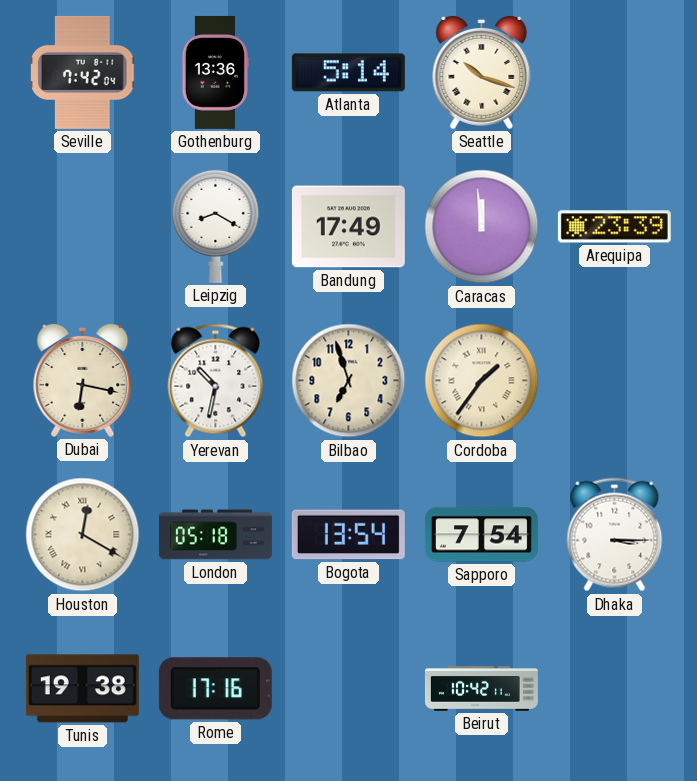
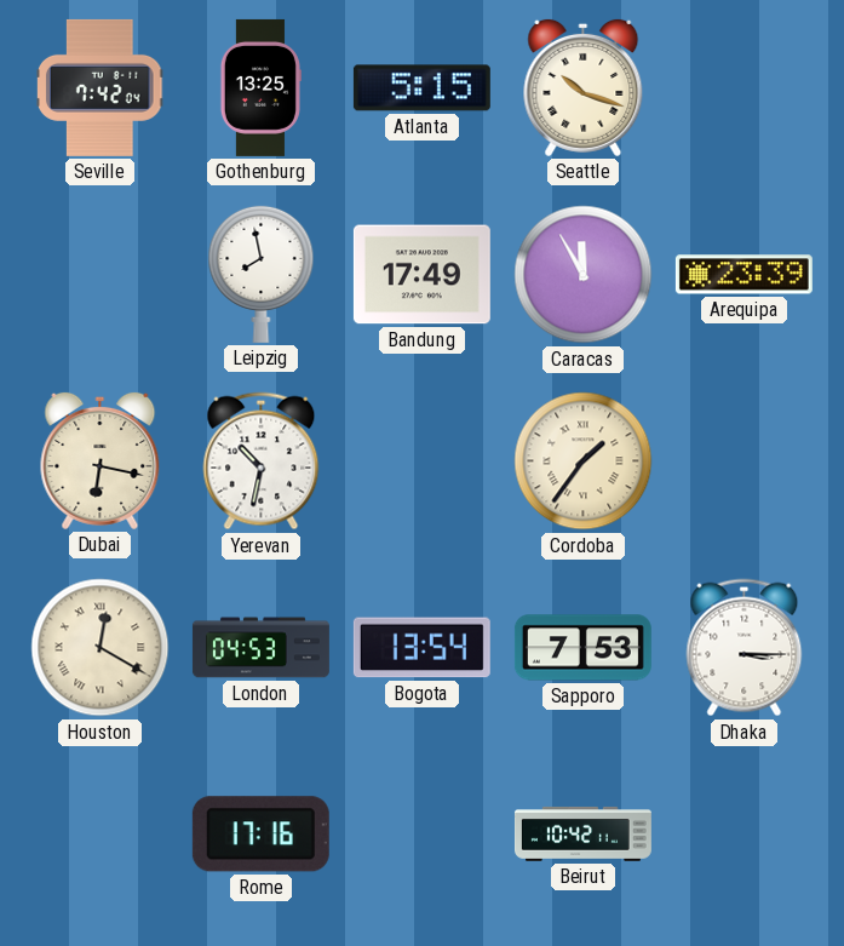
Gothenburg: 13:36 -> 13:25 (260, 87)
Atlanta: 5:14 -> 5:15 (421, 88)
Leipzig: 8:20 -> 7:58 (262, 274)
Caracas: 11:59 -> 11:55 (584, 275)
Bilbao: 6:57 -> none (349, 381)
London: 05:18 -> 04:53 (260, 648)
Sapporo: 7:54 -> 7:53 (582, 648)
Tunis: 19:38 -> none (82, 689)
